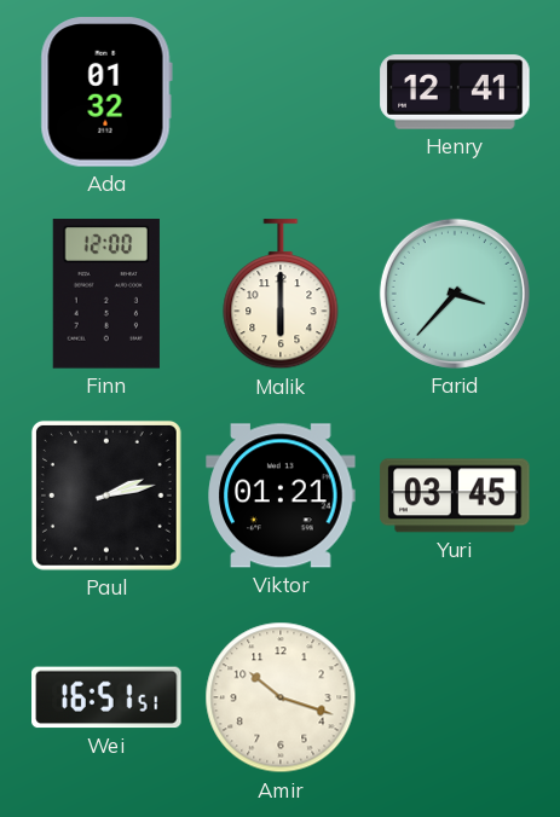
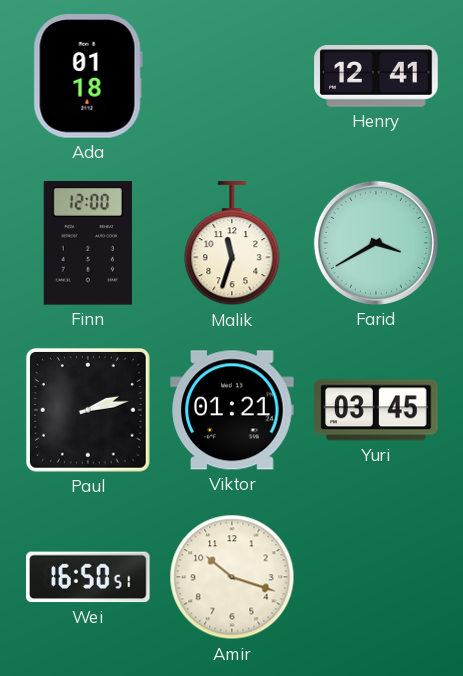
Ada: 01:32 -> 01:18 (88, 76)
Malik: 6:00 -> 11:33 (232, 244)
Farid: 3:37 -> 3:40 (376, 243)
Wei: 16:51 -> 16:50 (88, 577)
